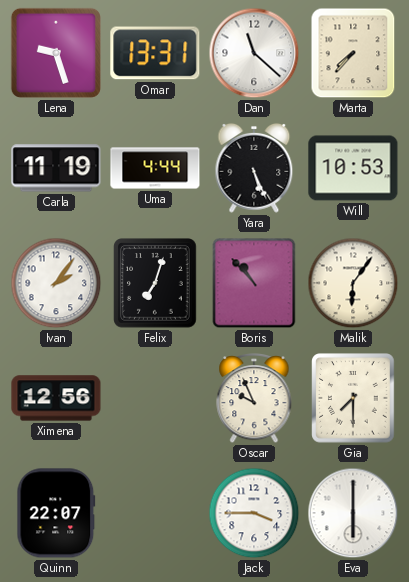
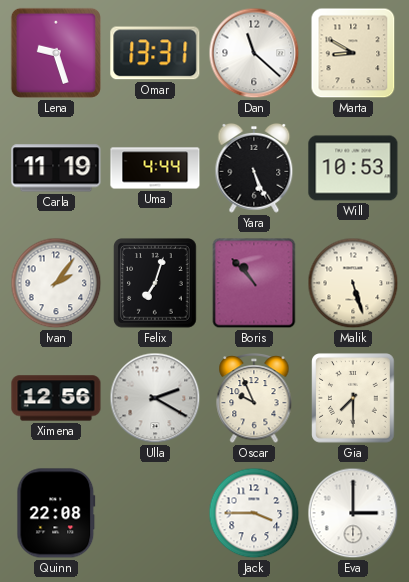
Marta: 7:37 -> 8:50 (353, 53)
Malik: 6:06 -> 5:27 (353, 283)
Ulla: none -> 2:20 (155, 398)
Quinn: 22:07 -> 22:08 (56, 513)
Eva: 6:00 -> 3:00 (353, 513)
